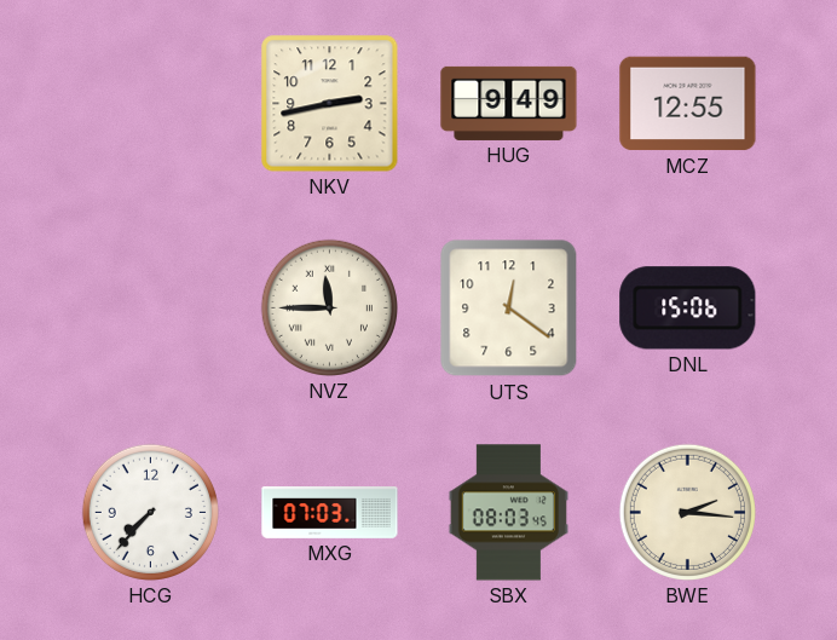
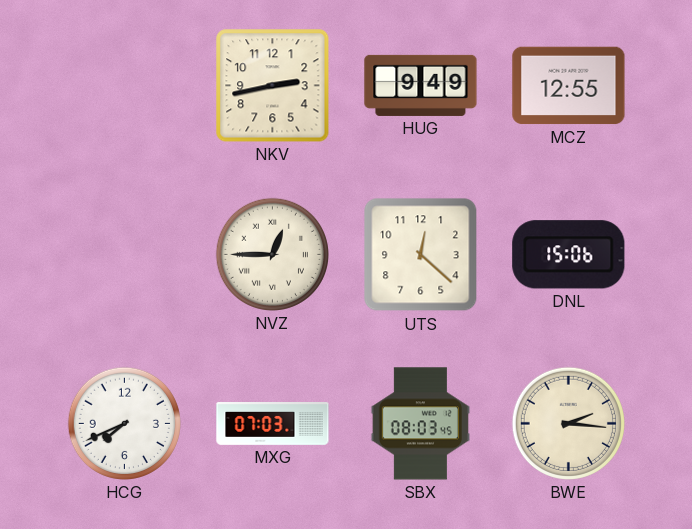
NVZ: 11:45 -> 12:45 (272, 254)
UTS: 12:21 -> 12:22 (421, 255)
HCG: 7:37 -> 7:41 (124, 423)
